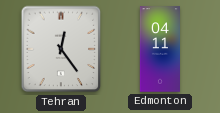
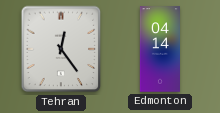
Edmonton: 04:11 -> 04:14 (159, 49)
